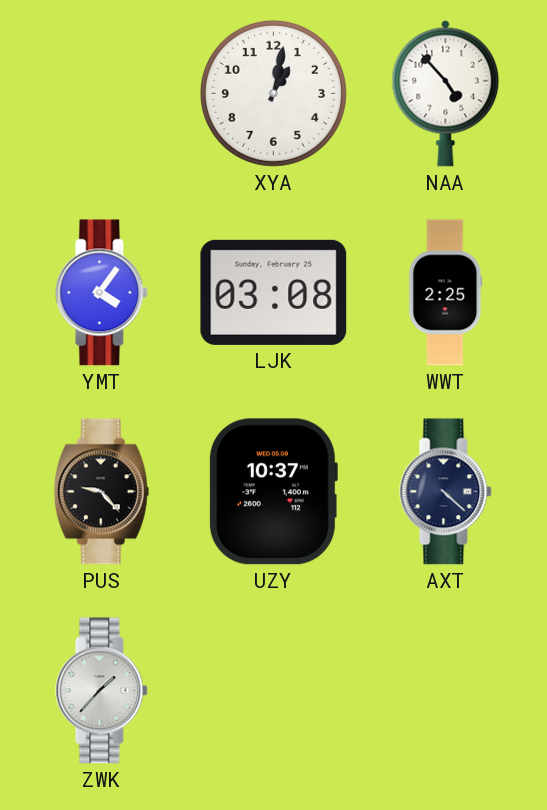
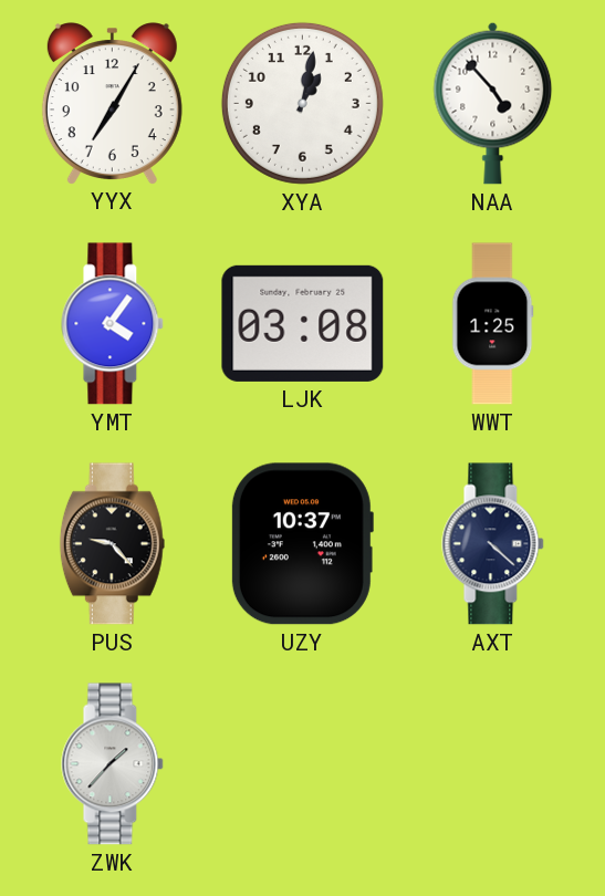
YYX: none -> 7:05 (112, 103)
WWT: 2:25 -> 1:25 (493, 324)
